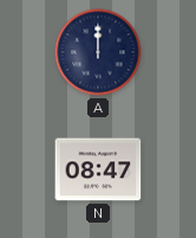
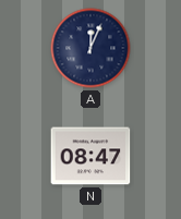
A: 12:00 -> 12:04 (90, 48)
